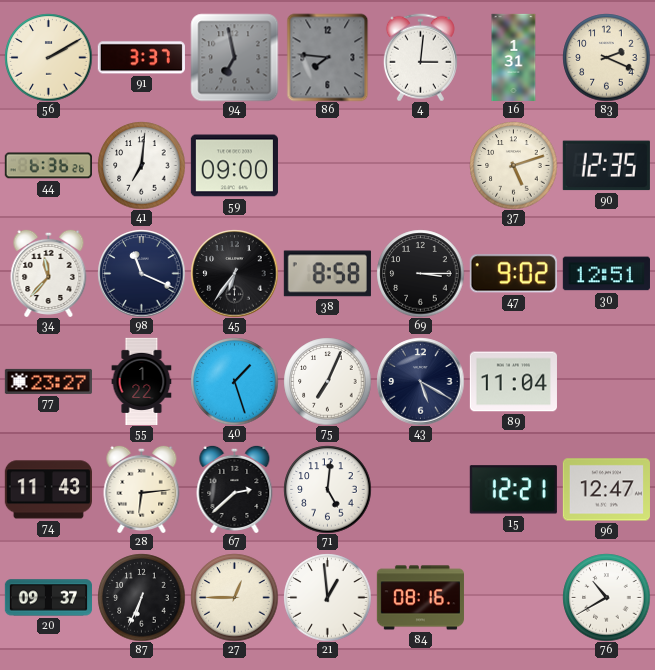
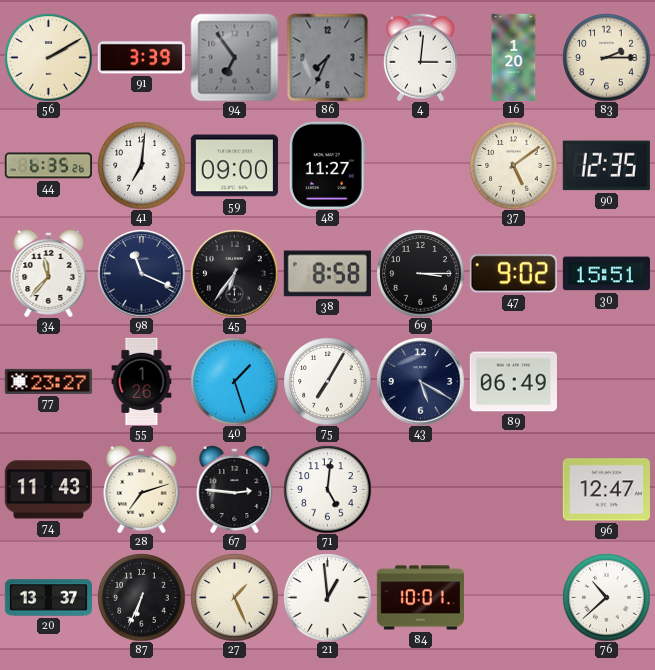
91: 3:37 -> 3:39 (141, 58)
94: 6:58 -> 6:54 (234, 57)
86: 7:46 -> 7:34 (328, 57)
16: 1:31 -> 1:20 (514, 57)
83: 2:19 -> 2:15 (606, 57)
44: 6:36 -> 6:35 (48, 166)
48: none -> 11:27 (327, 165)
37: 5:12 -> 5:09 (513, 165)
30: 12:51 -> 15:51 (606, 274)
55: 1:22 -> 1:26 (142, 381)
75: 7:04 -> 7:05 (327, 381)
89: 11:04 -> 06:49 (513, 382)
28: 6:14 -> 7:12 (142, 489)
67: 2:38 -> 2:46 (235, 489)
15: 12:21 -> none (513, 490)
20: 09:37 -> 13:37 (48, 598)
27: 12:45 -> 1:26 (234, 597)
84: 08:16 -> 10:01 (420, 598)
76: 10:40 -> 10:38 (606, 597)
